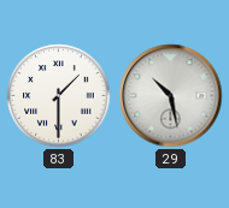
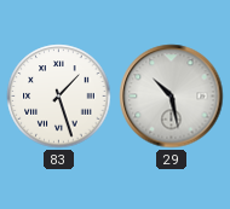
83: 1:30 -> 1:27 (59, 97)
